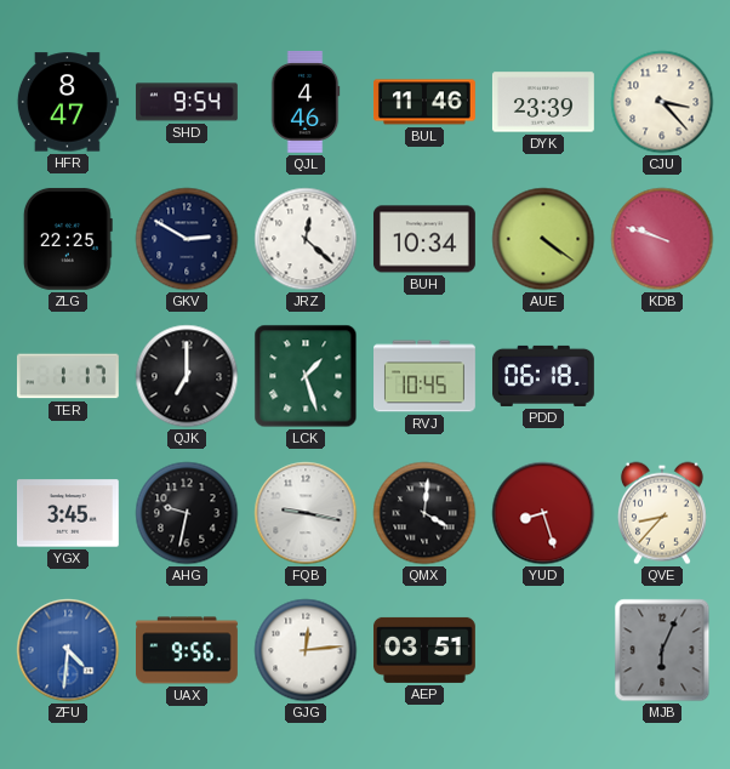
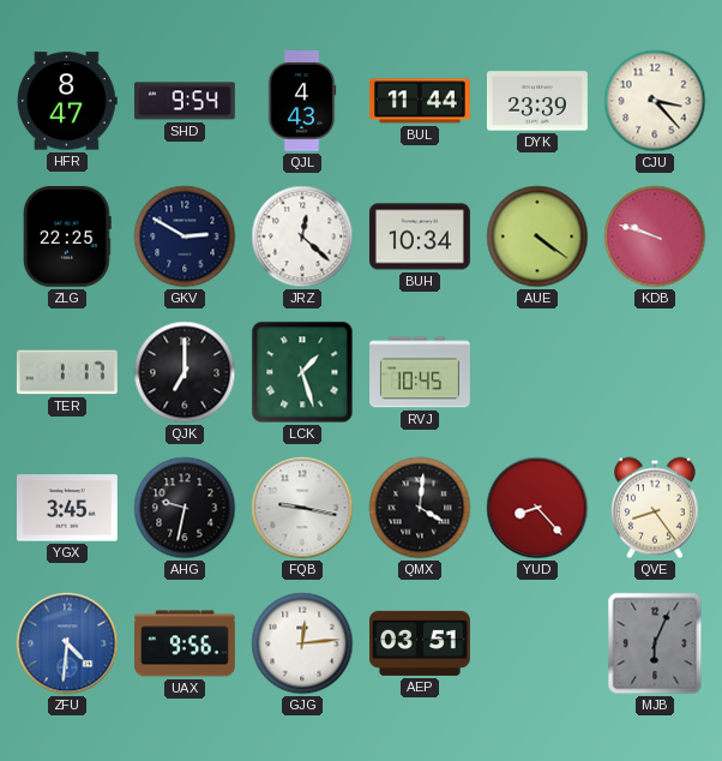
QJL: 4:46 -> 4:43 (302, 101)
BUL: 11:46 -> 11:44 (421, 101)
PDD: 06:18 -> none (544, 376)
YUD: 8:27 -> 8:23 (537, 508)
QVE: 8:37 -> 8:24 (655, 508)
